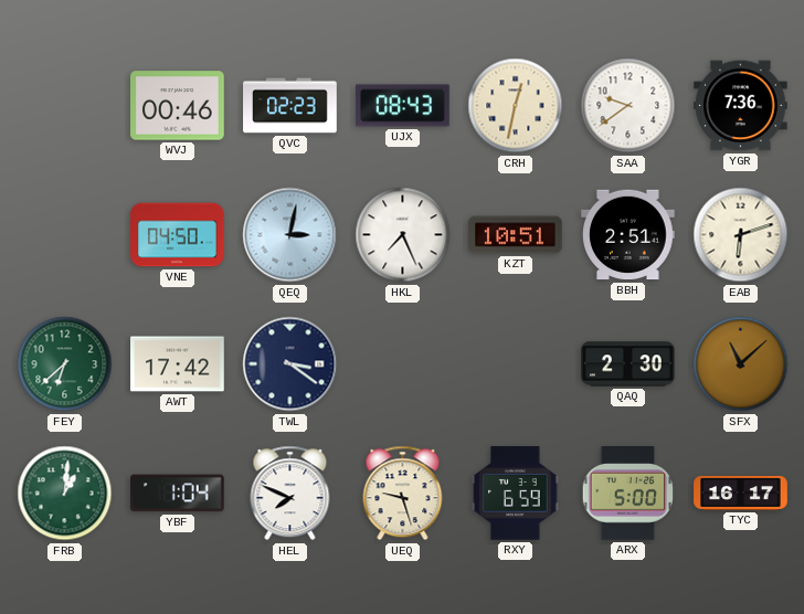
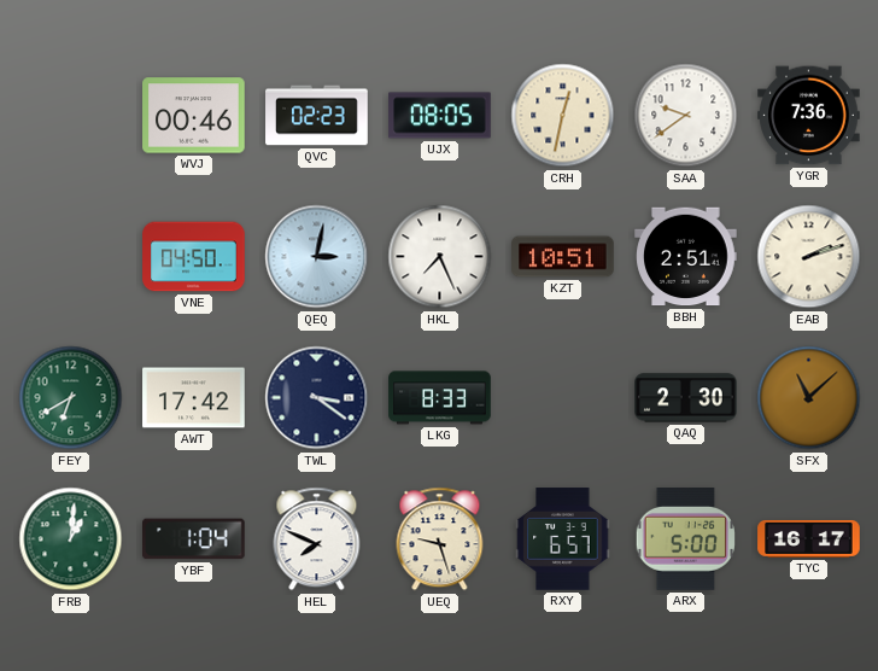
UJX: 08:43 -> 08:05 (440, 116)
EAB: 6:12 -> 2:12 (809, 257)
FEY: 6:38 -> 6:40 (71, 398)
LKG: none -> 8:33 (440, 398)
RXY: 6:59 -> 6:57 (563, 539)
